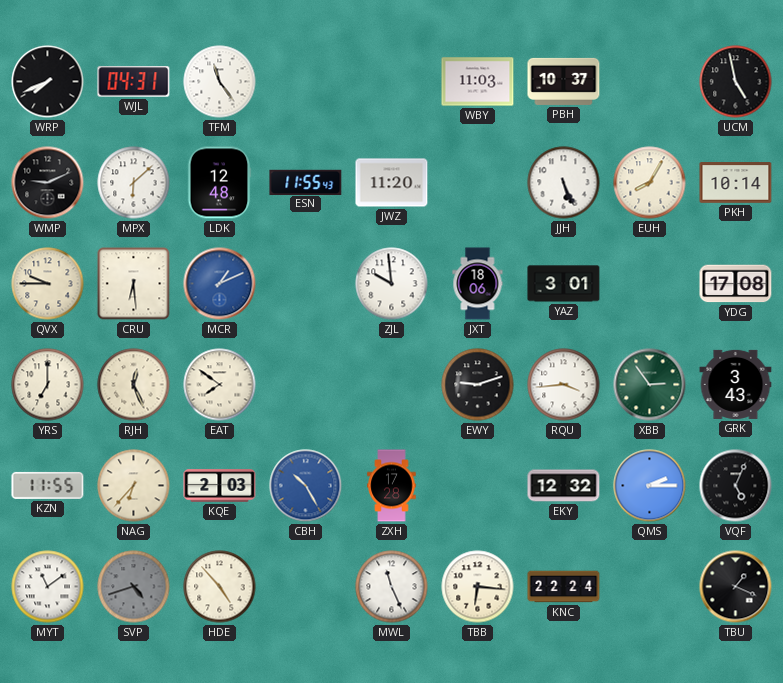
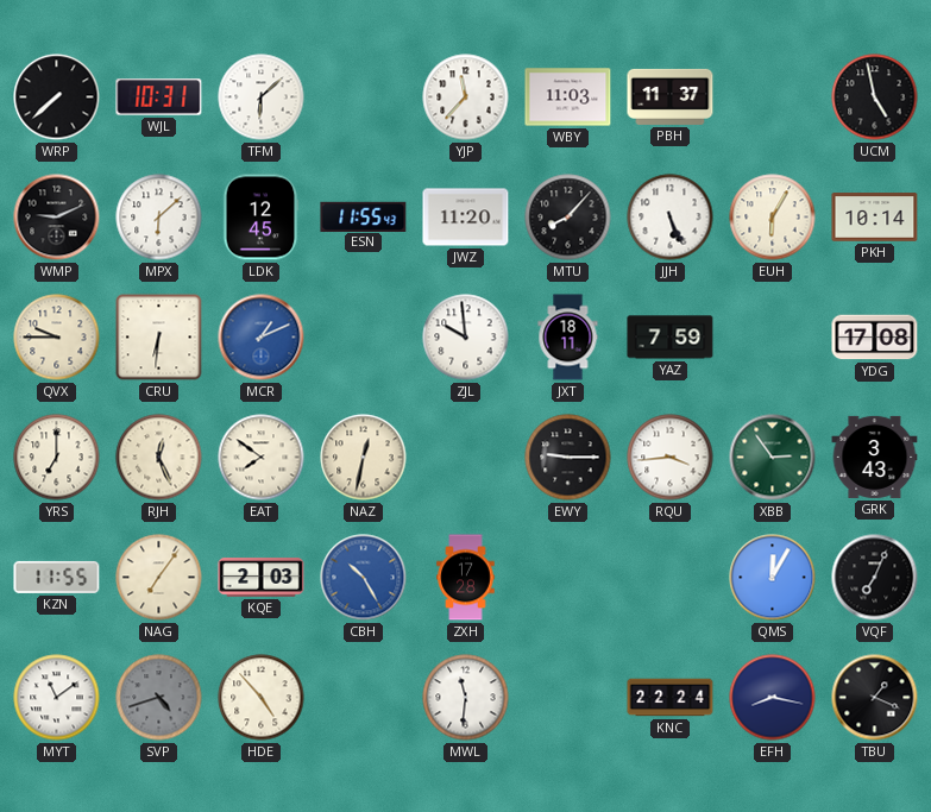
WRP: 7:41 -> 7:38 (57, 97)
WJL: 04:31 -> 10:31 (159, 97)
TFM: 11:24 -> 6:08 (262, 97)
YJP: none -> 11:37 (466, 97)
PBH: 10:37 -> 11:37 (671, 96)
LDK: 12:48 -> 12:45 (260, 218)
MTU: none -> 8:07 (568, 218)
EUH: 8:05 -> 6:05 (773, 218)
CRU: 6:29 -> 6:31 (159, 338)
JXT: 18:06 -> 18:11 (568, 338)
YAZ: 3:01 -> 7:59 (671, 338)
NAZ: none -> 12:32 (364, 458)
EWY: 9:12 -> 9:15 (568, 458)
NAG: 6:37 -> 7:06 (159, 578)
EKY: 12:32 -> none (564, 486)
QMS: 2:15 -> 12:05 (773, 578)
VQF: 5:04 -> 7:04 (875, 578)
MWL: 11:26 -> 11:31 (466, 698)
TBB: 6:16 -> none (478, 587)
EFH: none -> 8:17 (773, 698)
